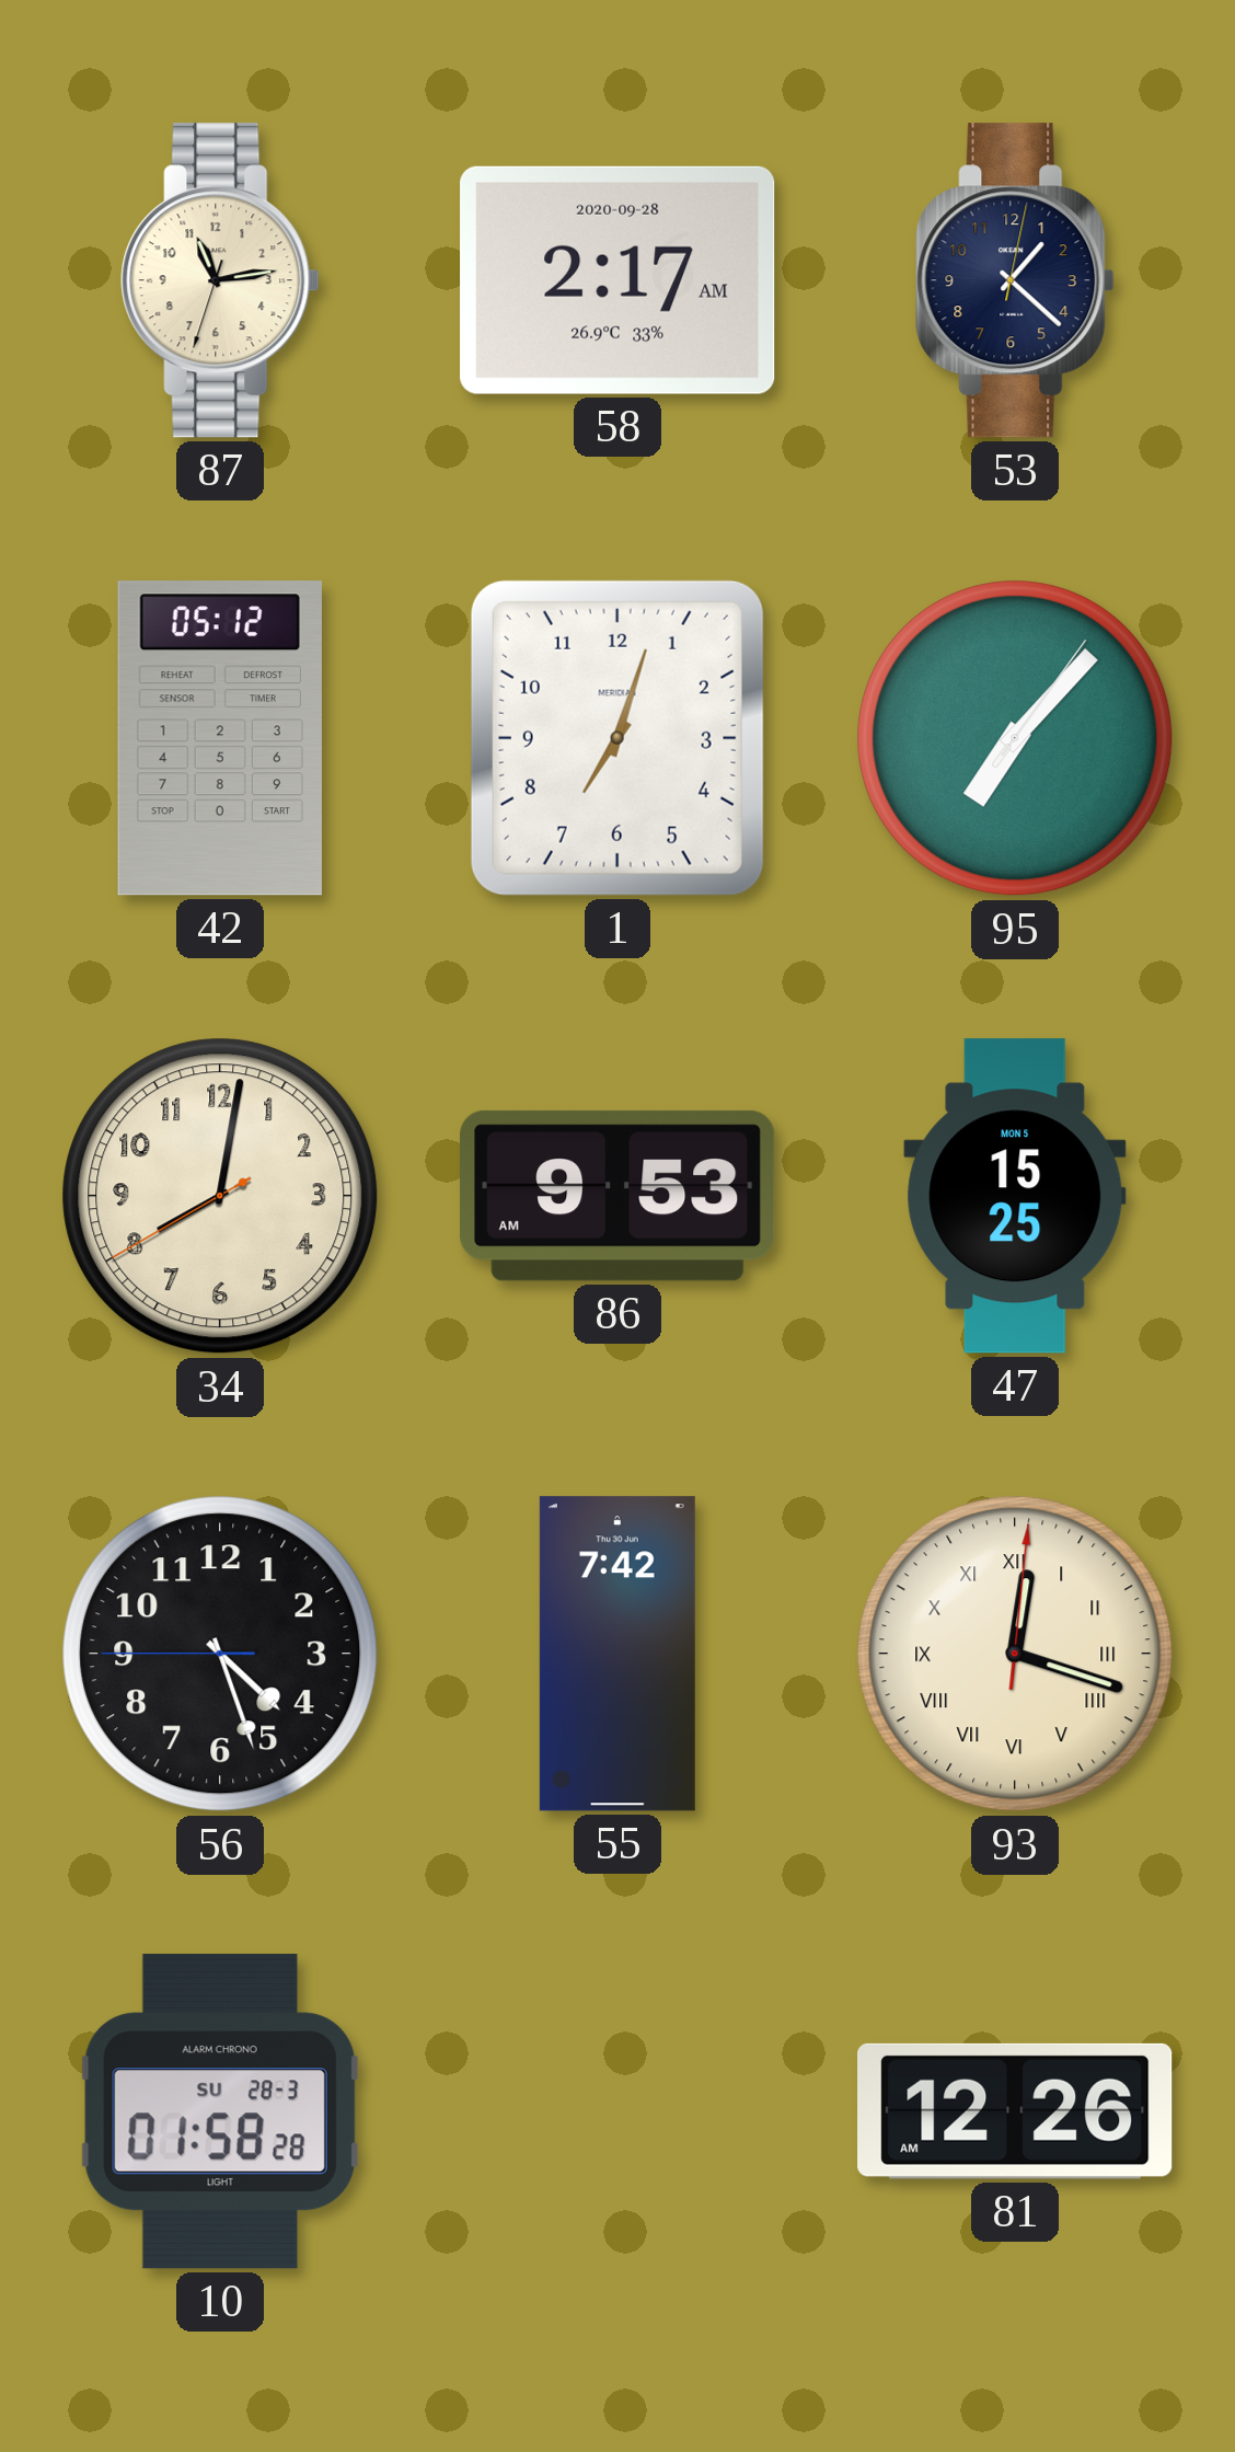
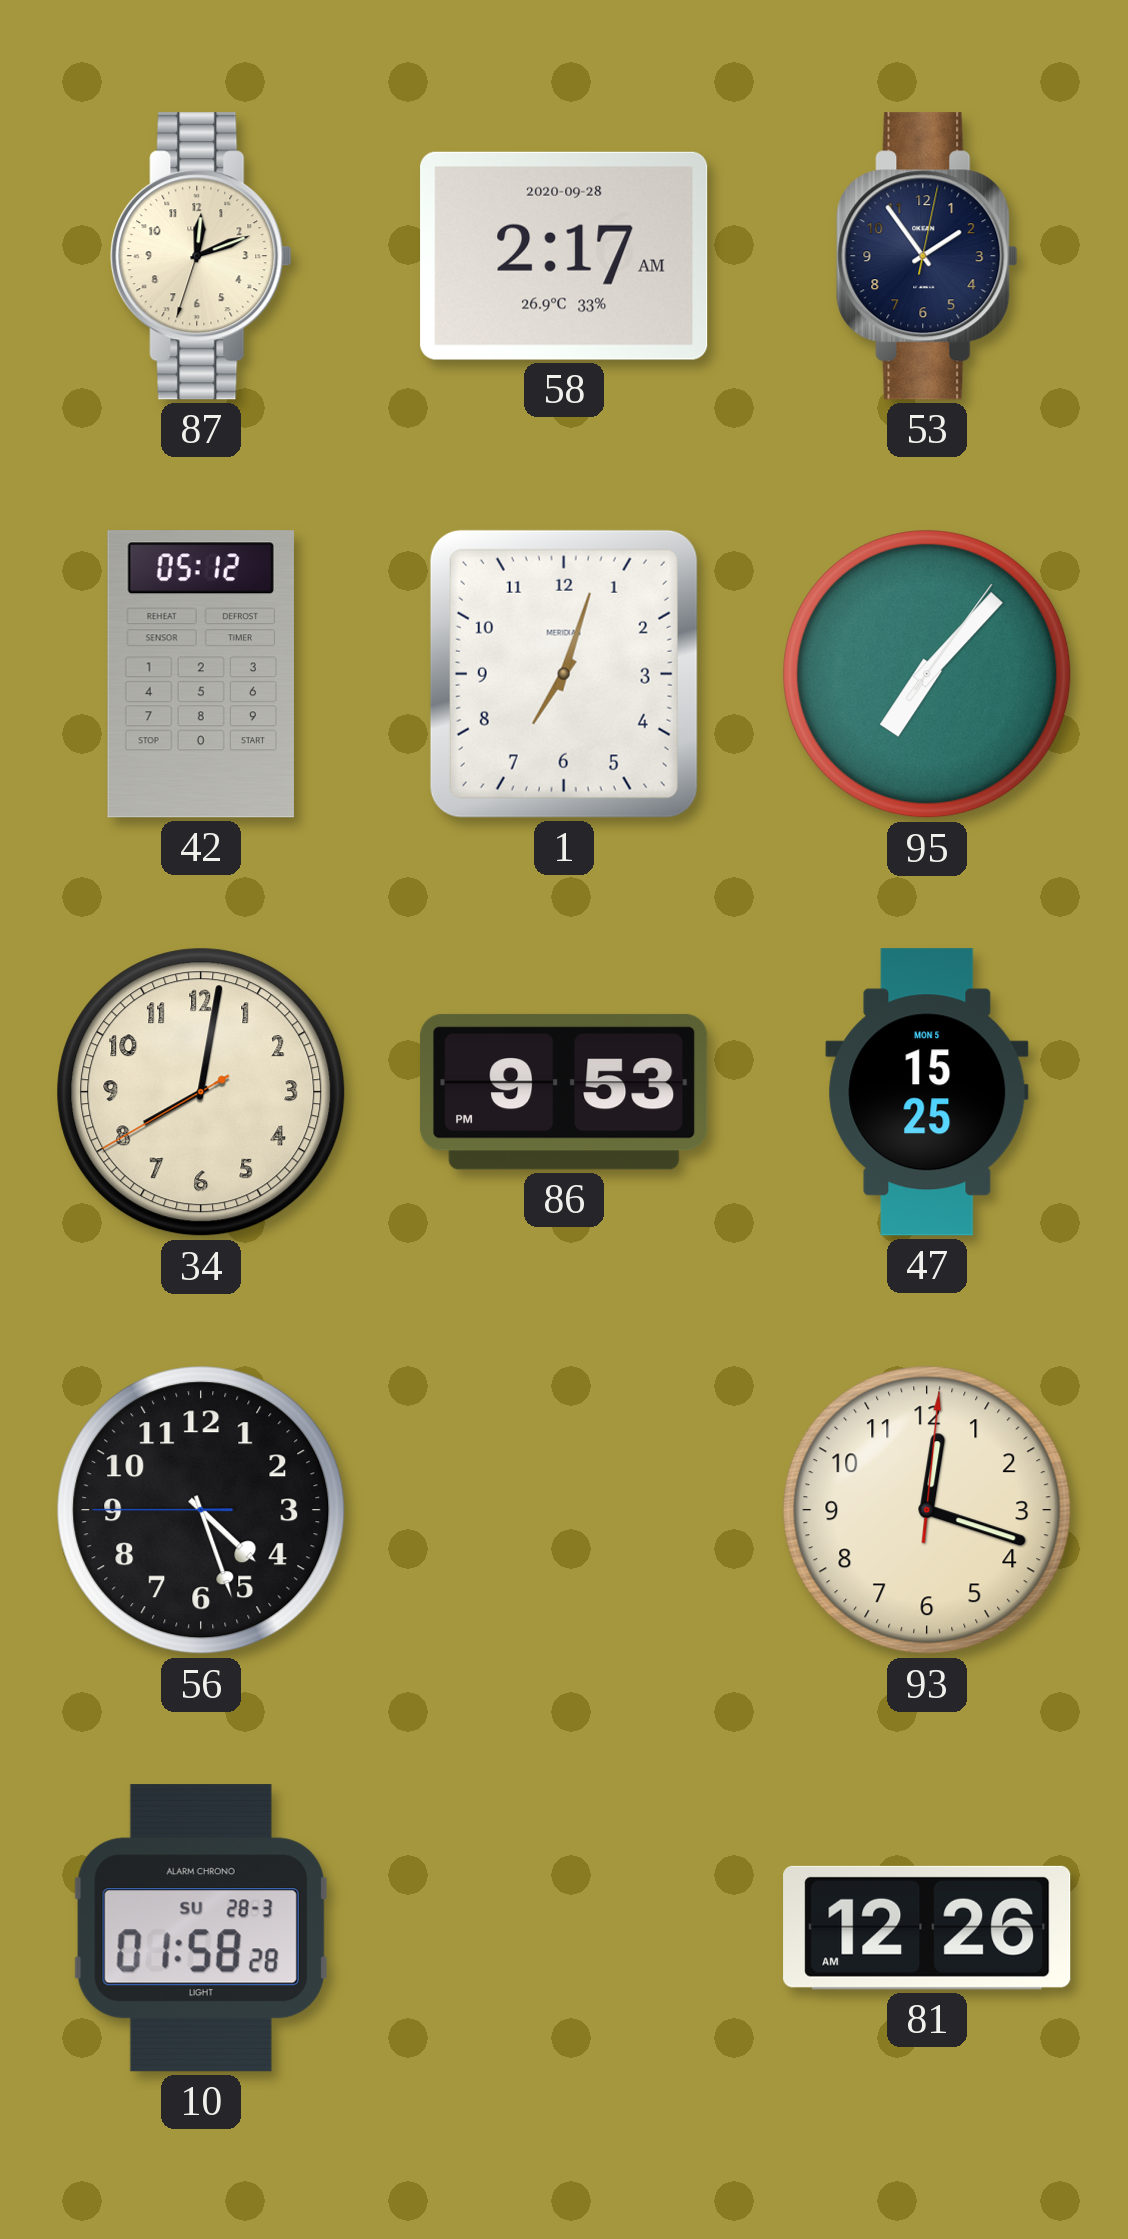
87: 11:13 -> 12:11 (201, 256)
53: 1:22 -> 1:54 (927, 256)
86: 9:53 AM -> 9:53 PM (564, 1092)
55: 7:42 -> none (617, 1654)
93 numerals: Roman -> Arabic (927, 1510)
